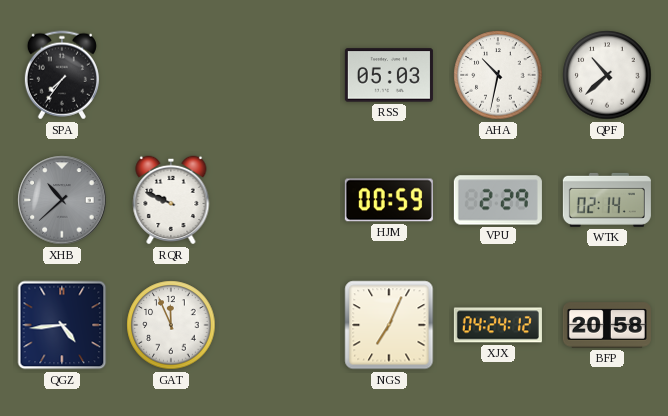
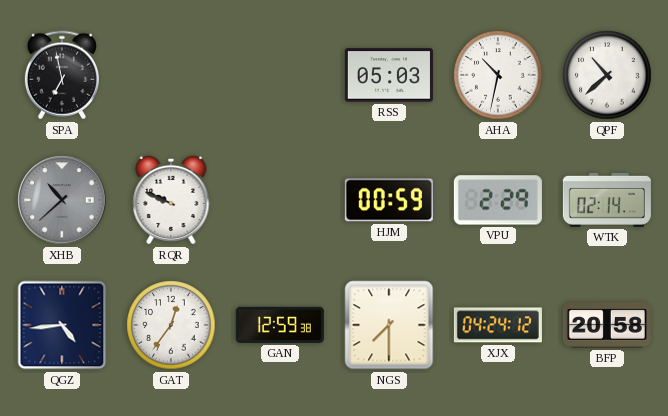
SPA: 7:36 -> 6:58 (62, 75)
GAT: 11:56 -> 12:36 (171, 325)
GAN: none -> 12:59 (280, 325)
NGS: 7:04 -> 7:30 (389, 325)
